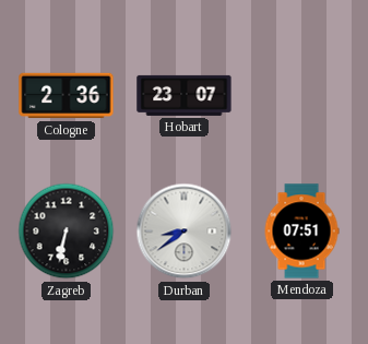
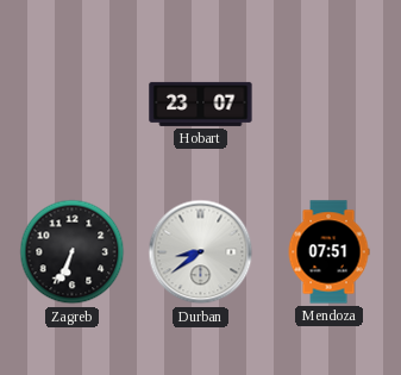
Cologne: 2:36 -> none (67, 96)
Zagreb: 6:32 -> 6:34 (73, 252)
